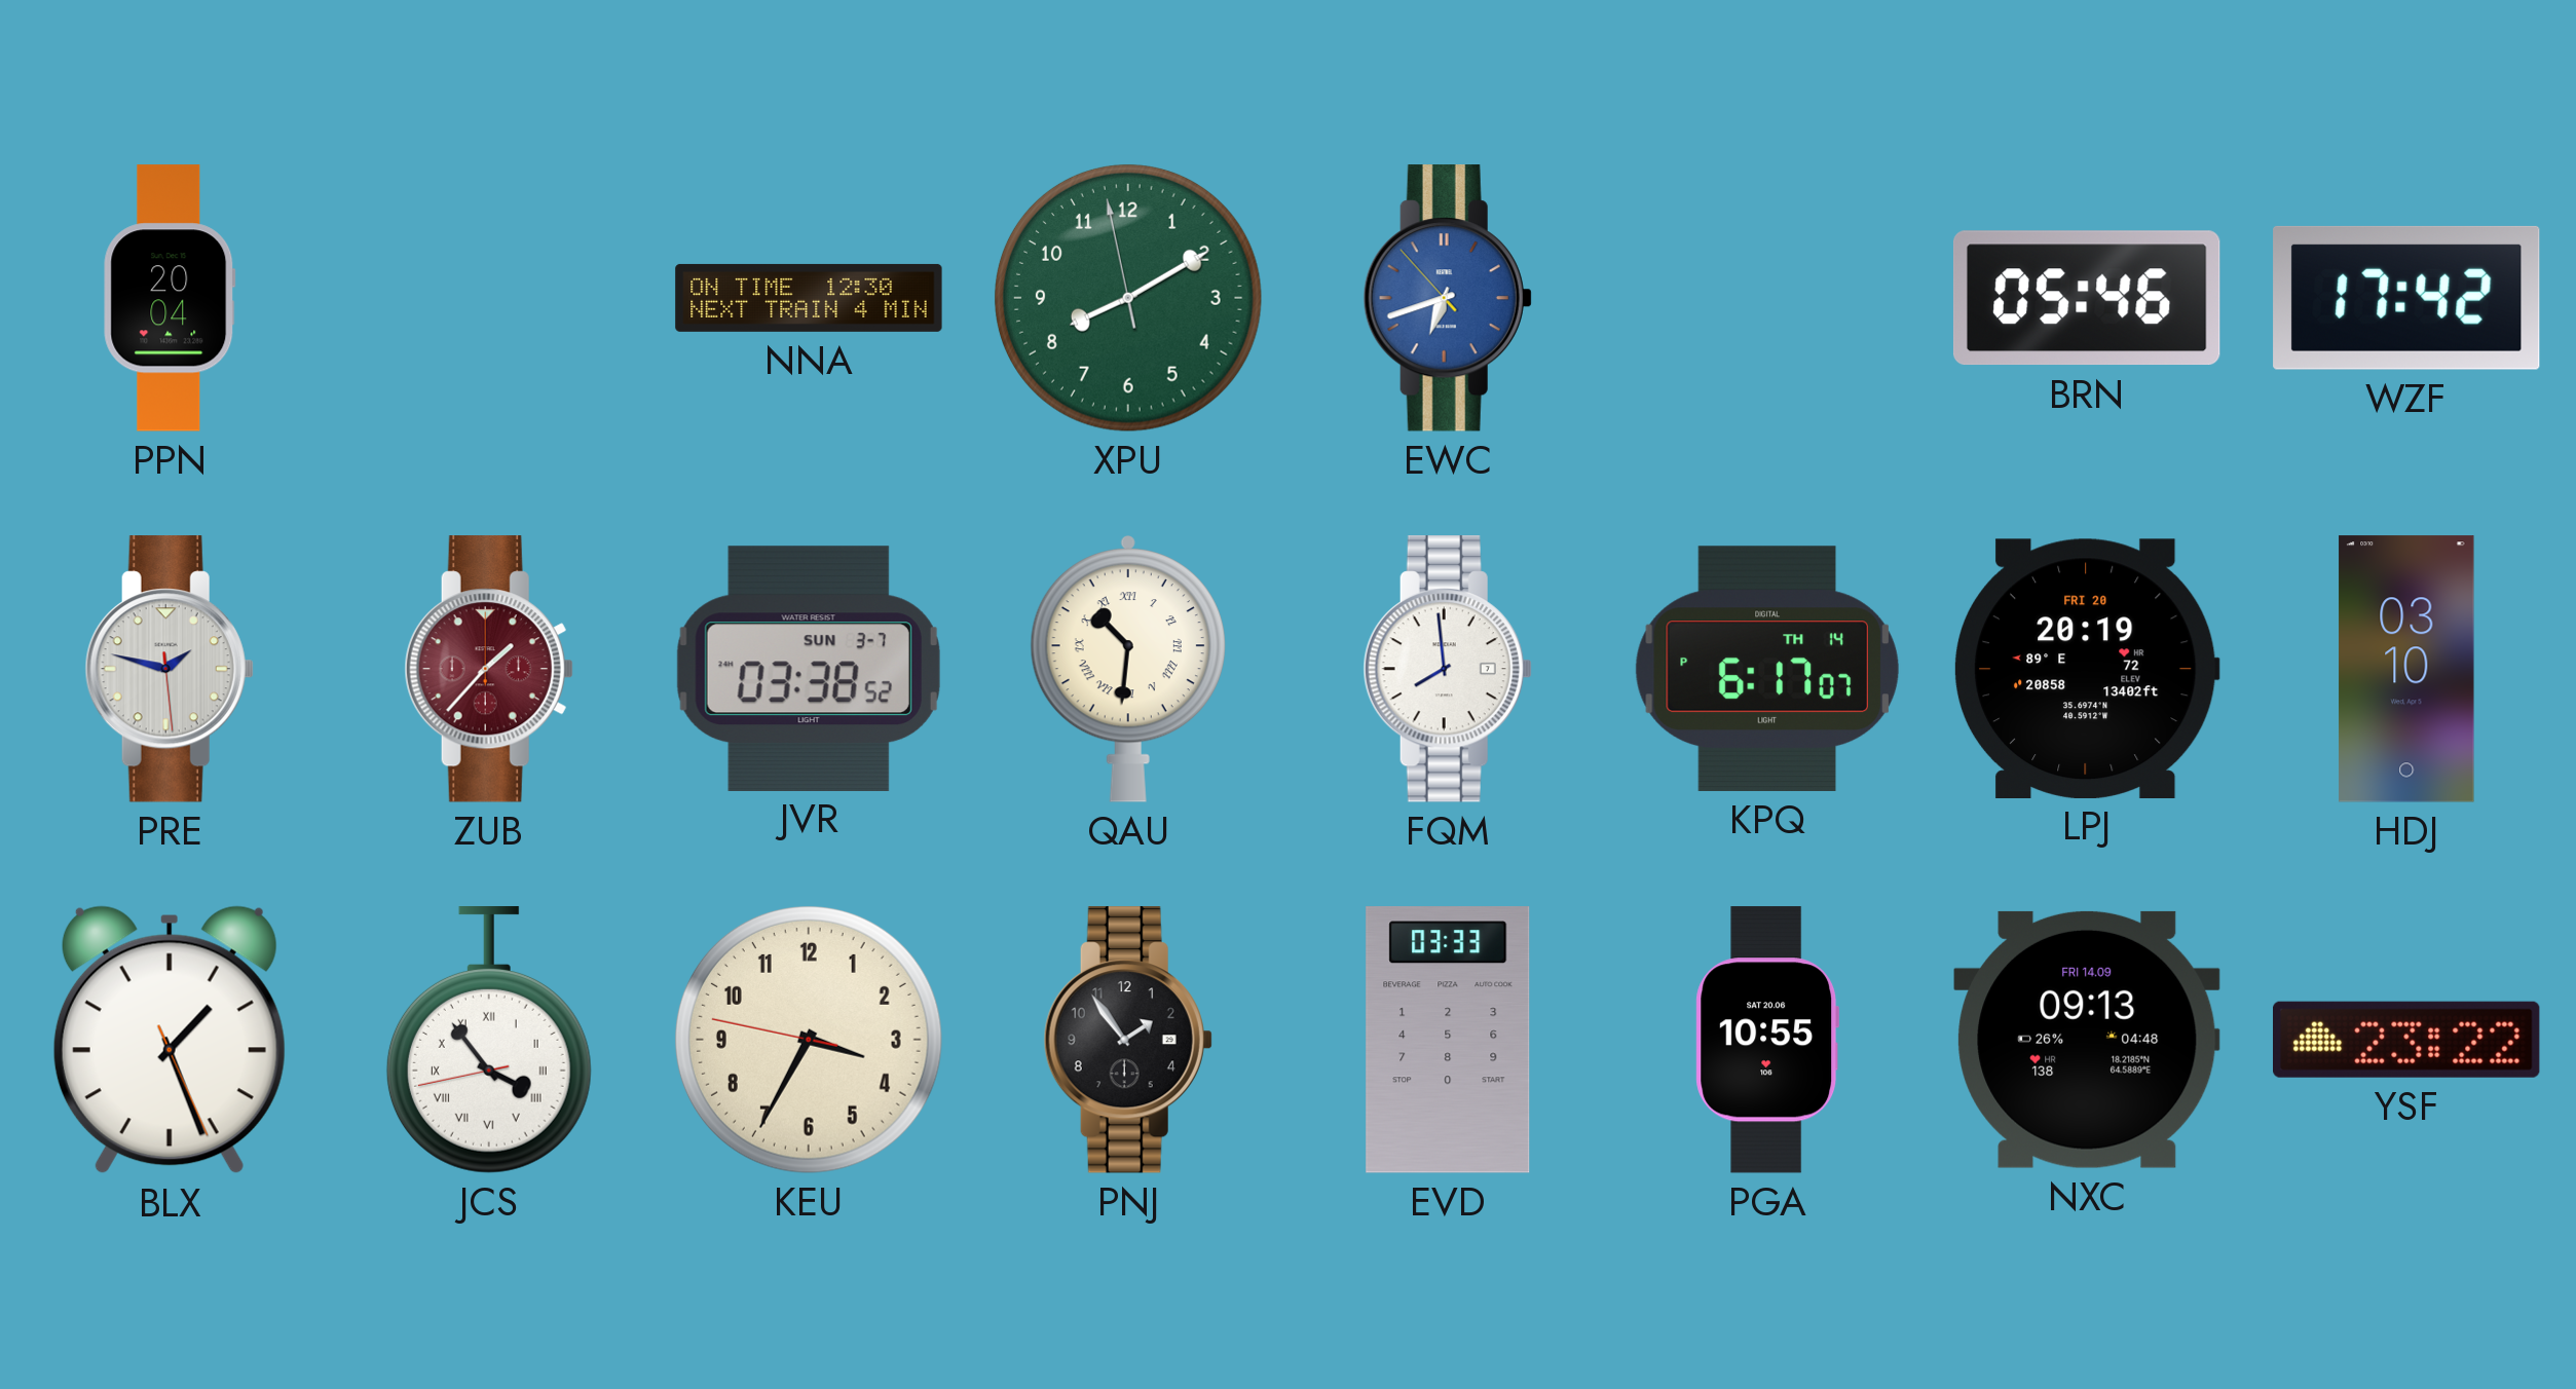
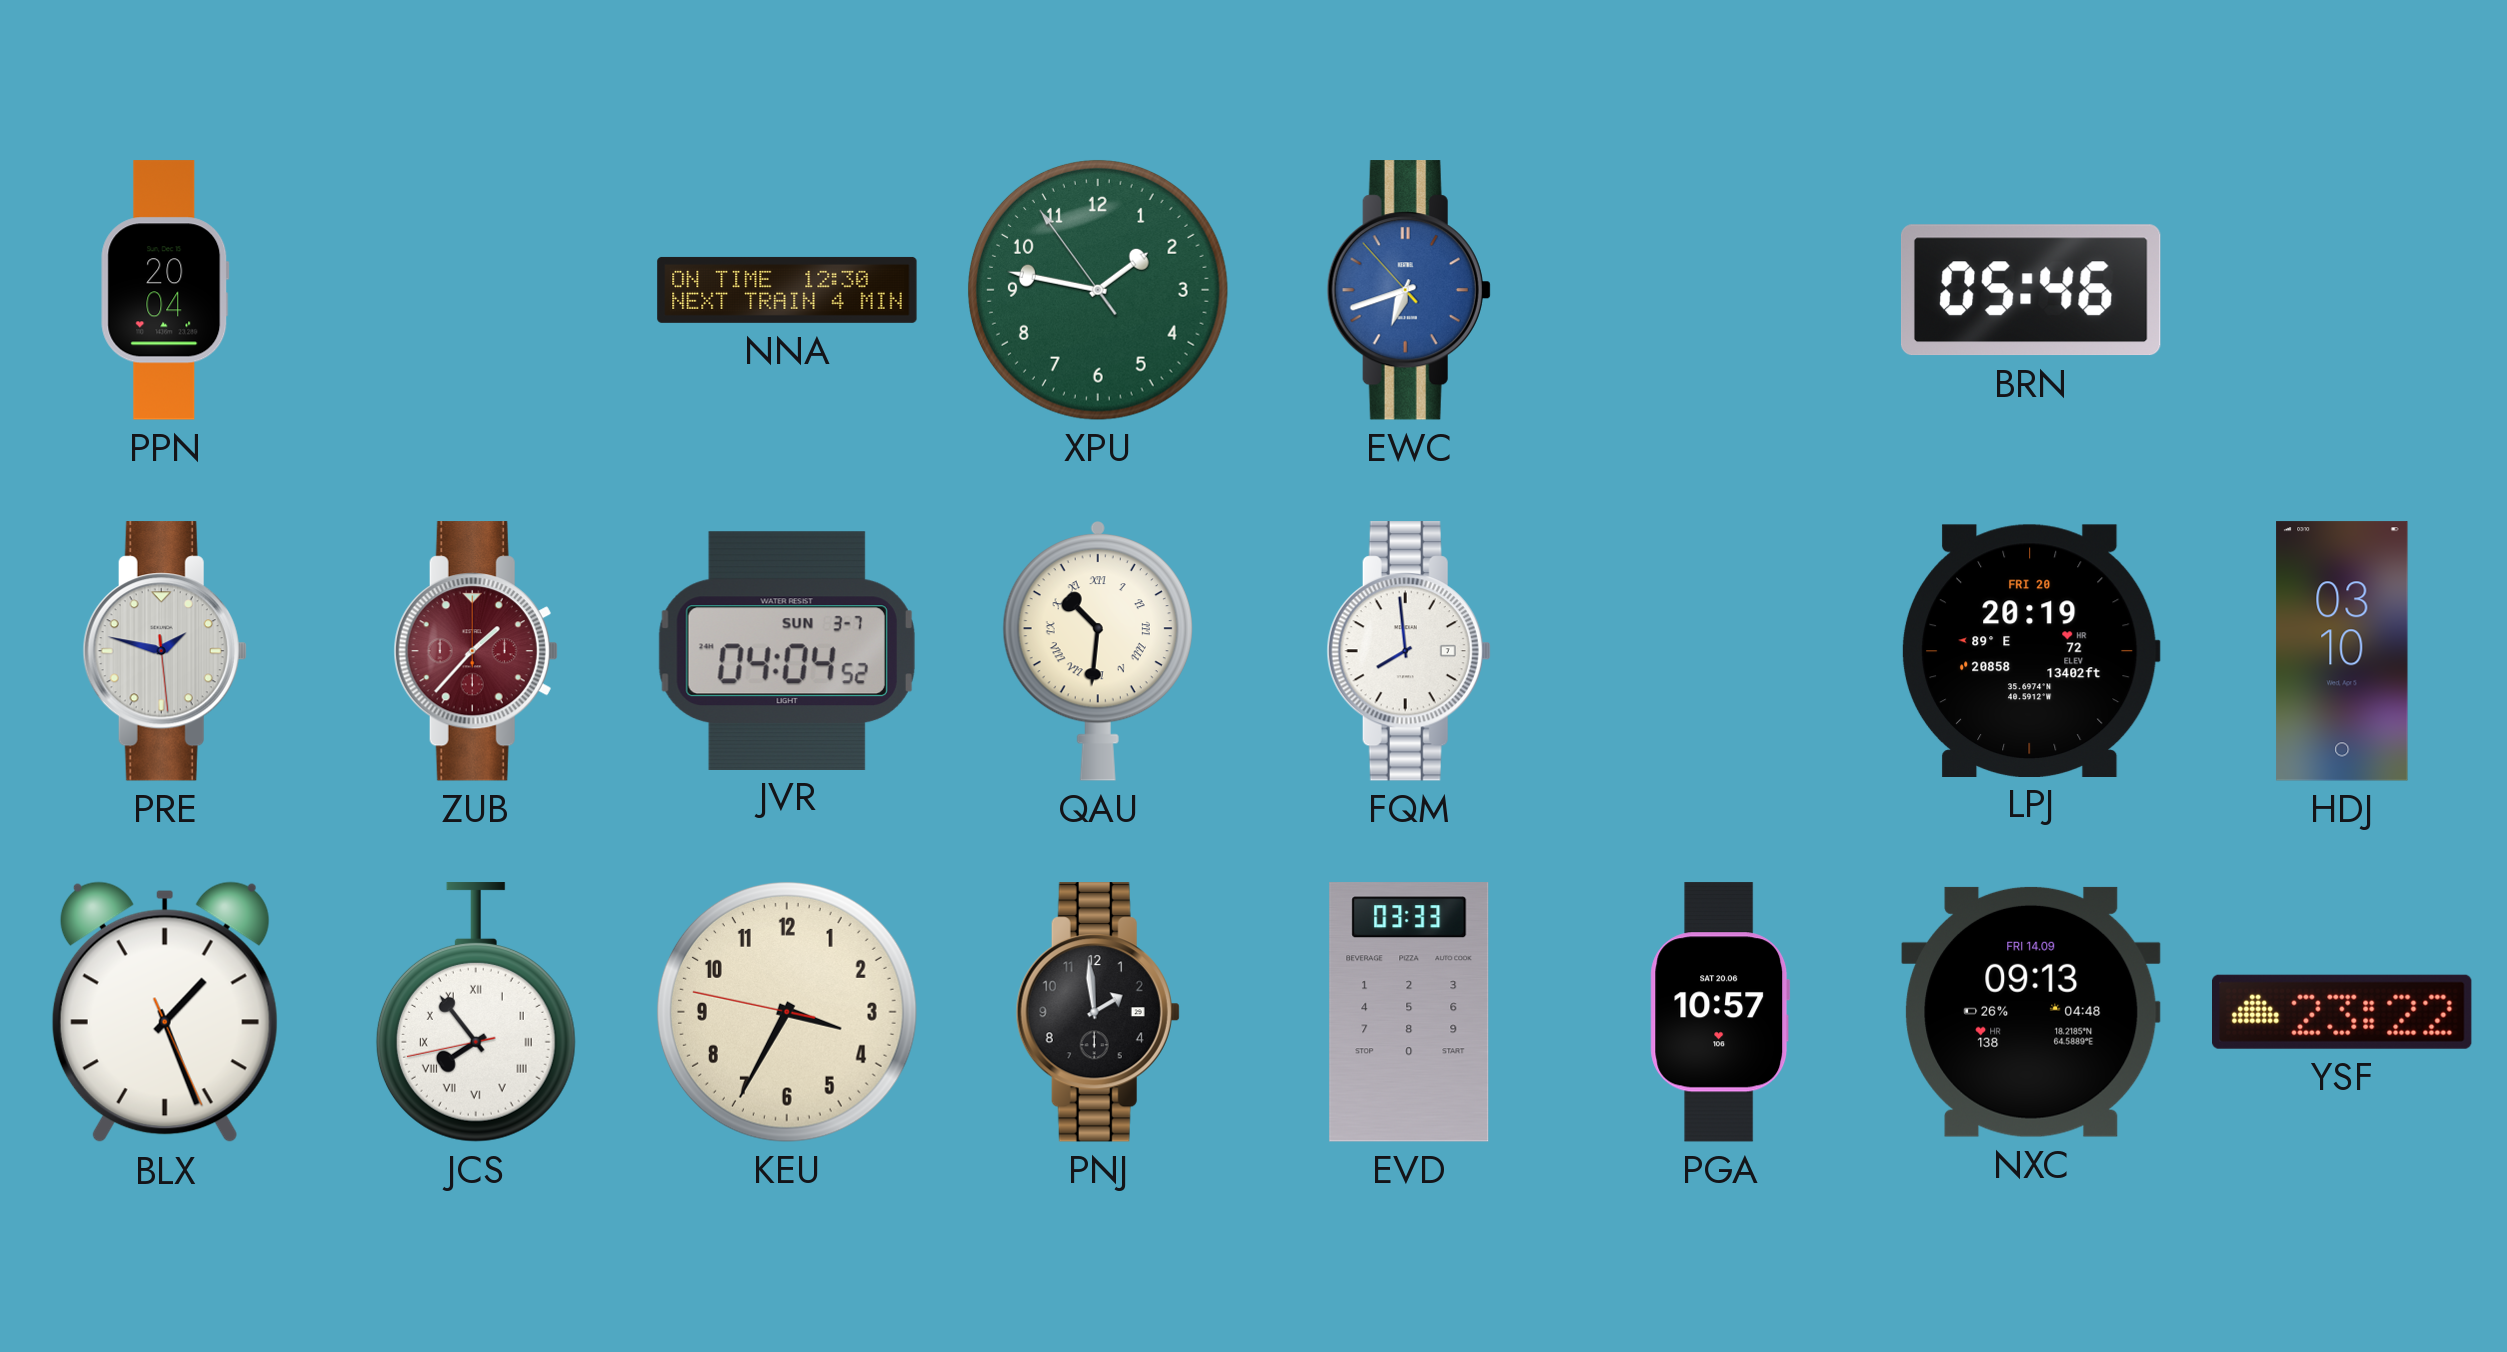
XPU: 8:09 -> 1:46 (1098, 290)
WZF: 17:42 -> none (2406, 298)
JVR: 03:38 -> 04:04 (787, 650)
KPQ: 6:17 -> none (1767, 669)
JCS: 3:53 -> 7:53 (476, 1012)
PNJ: 1:54 -> 1:59 (1098, 1012)
PGA: 10:55 -> 10:57 (1720, 1012)
